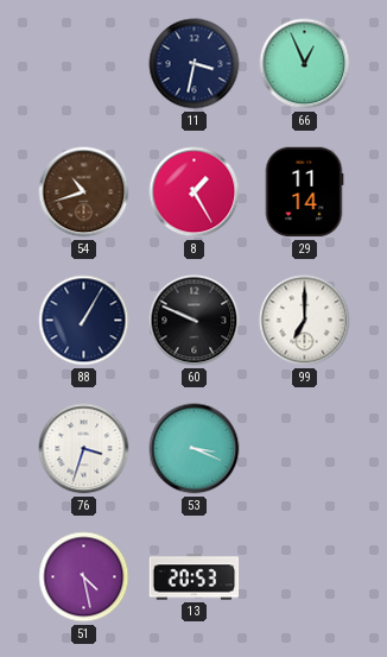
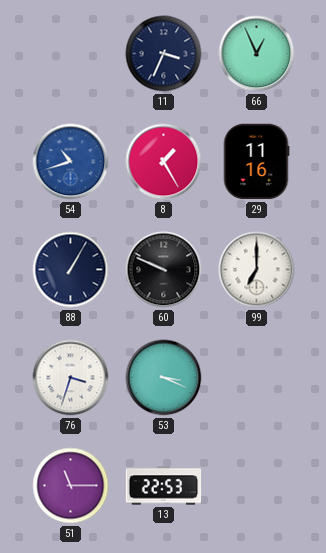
11: 3:32 -> 3:34 (164, 54)
54 dial: brown -> blue (71, 162)
29: 11:14 -> 11:16 (256, 162)
51: 4:28 -> 11:15 (71, 486)
13: 20:53 -> 22:53 (164, 486)
